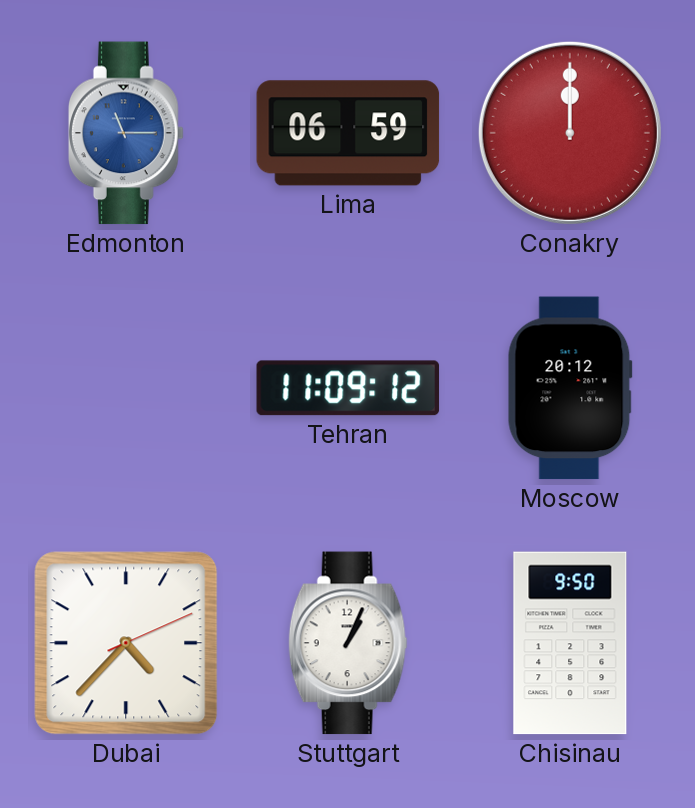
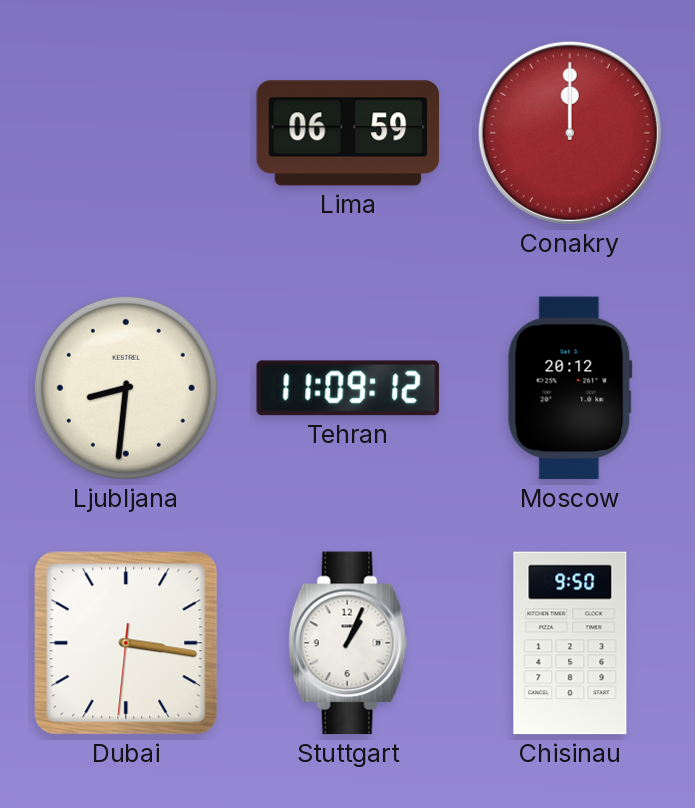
Edmonton: 11:15 -> none (126, 133)
Ljubljana: none -> 8:31 (126, 388)
Dubai: 4:37 -> 3:16 (126, 643)
